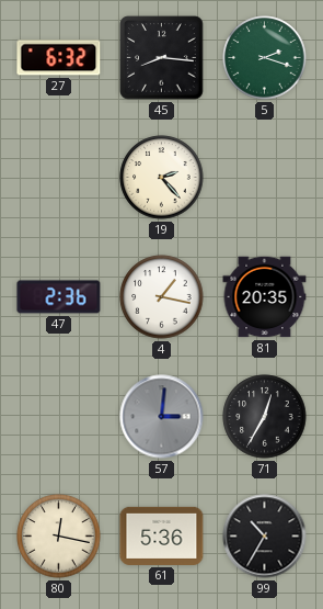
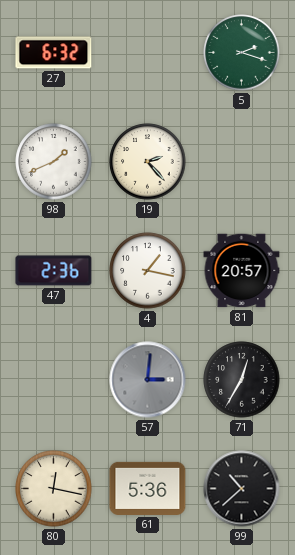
45: 8:16 -> none (162, 58)
98: none -> 1:41 (54, 162)
81: 20:35 -> 20:57 (242, 271)
99: 10:35 -> 10:38 (242, 489)
